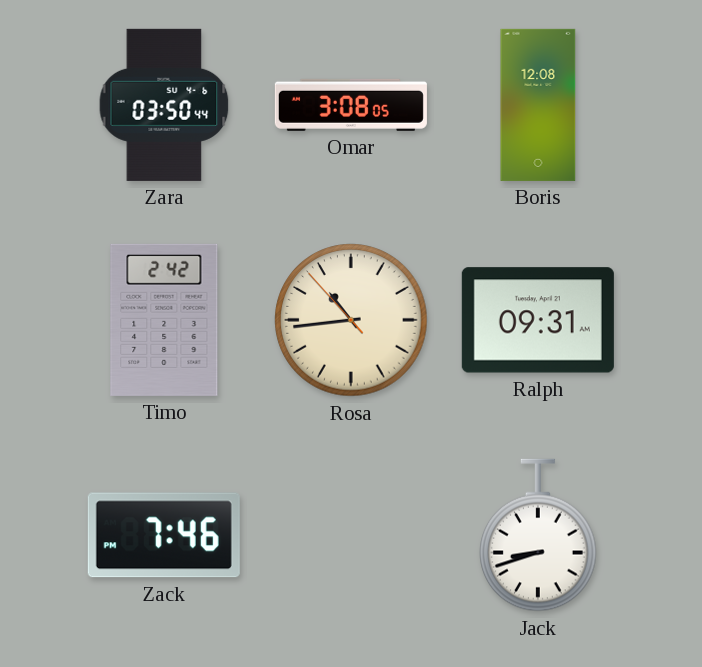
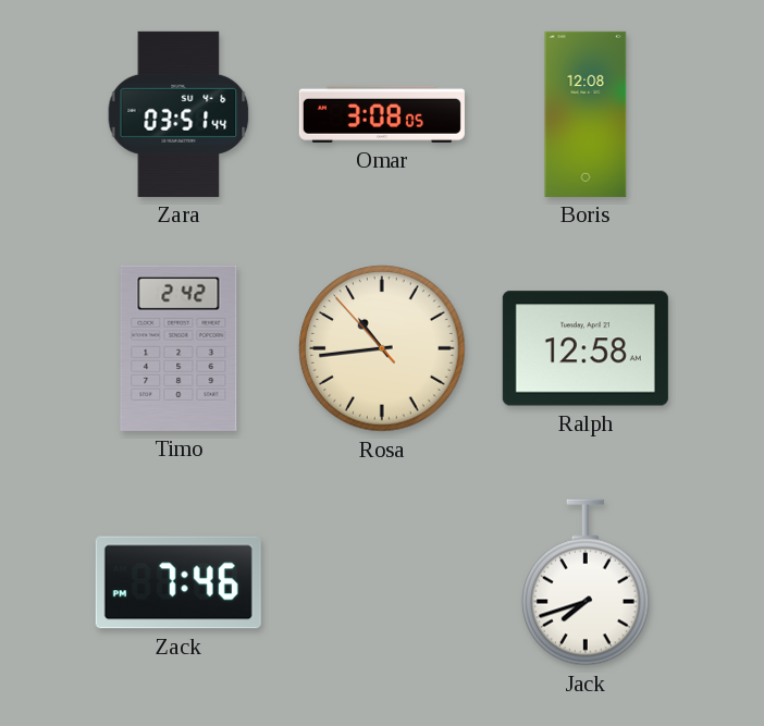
Zara: 03:50 -> 03:51 (178, 114)
Ralph: 09:31 -> 12:58 (586, 348)
Jack: 8:42 -> 7:42 (587, 582)
